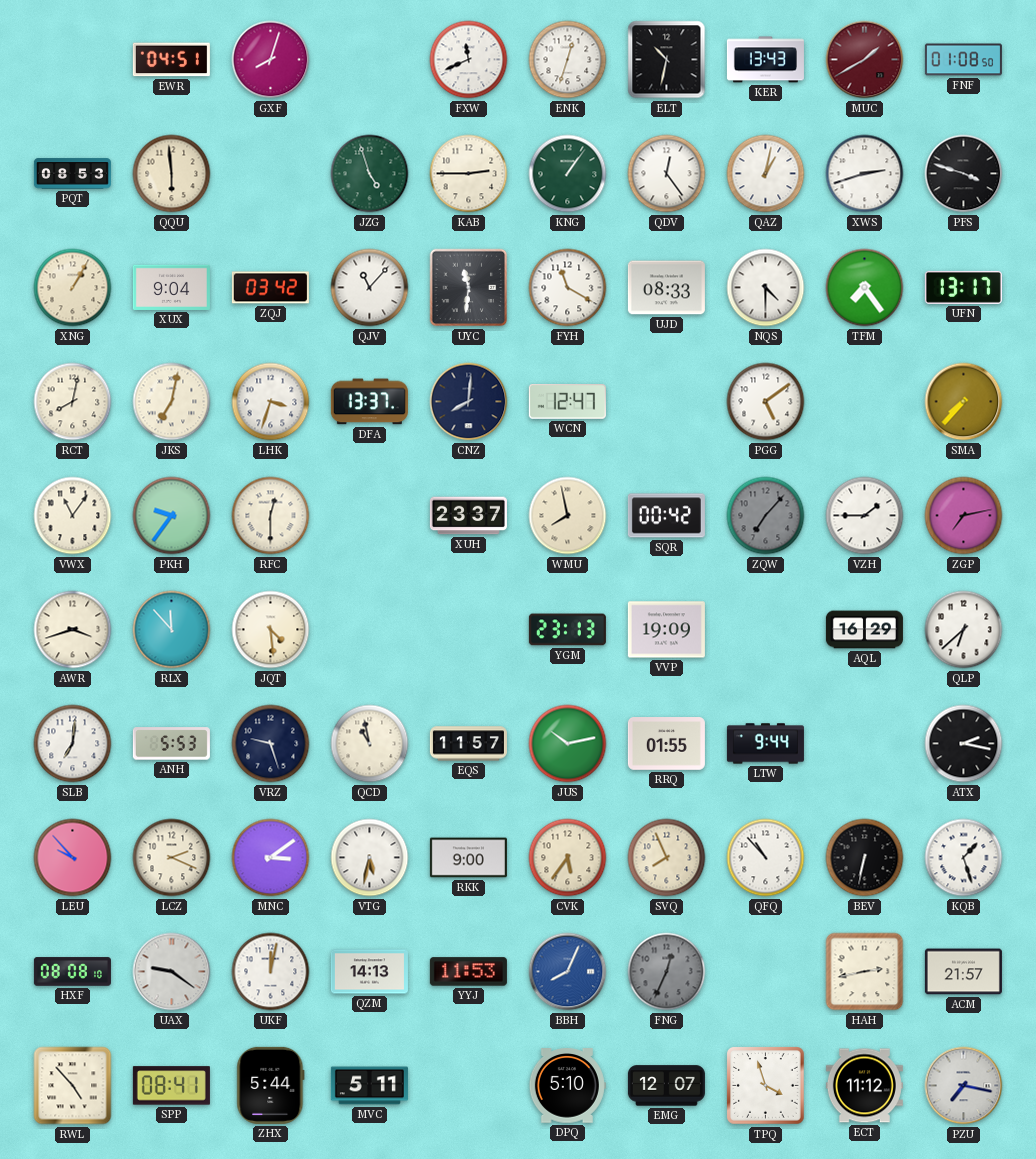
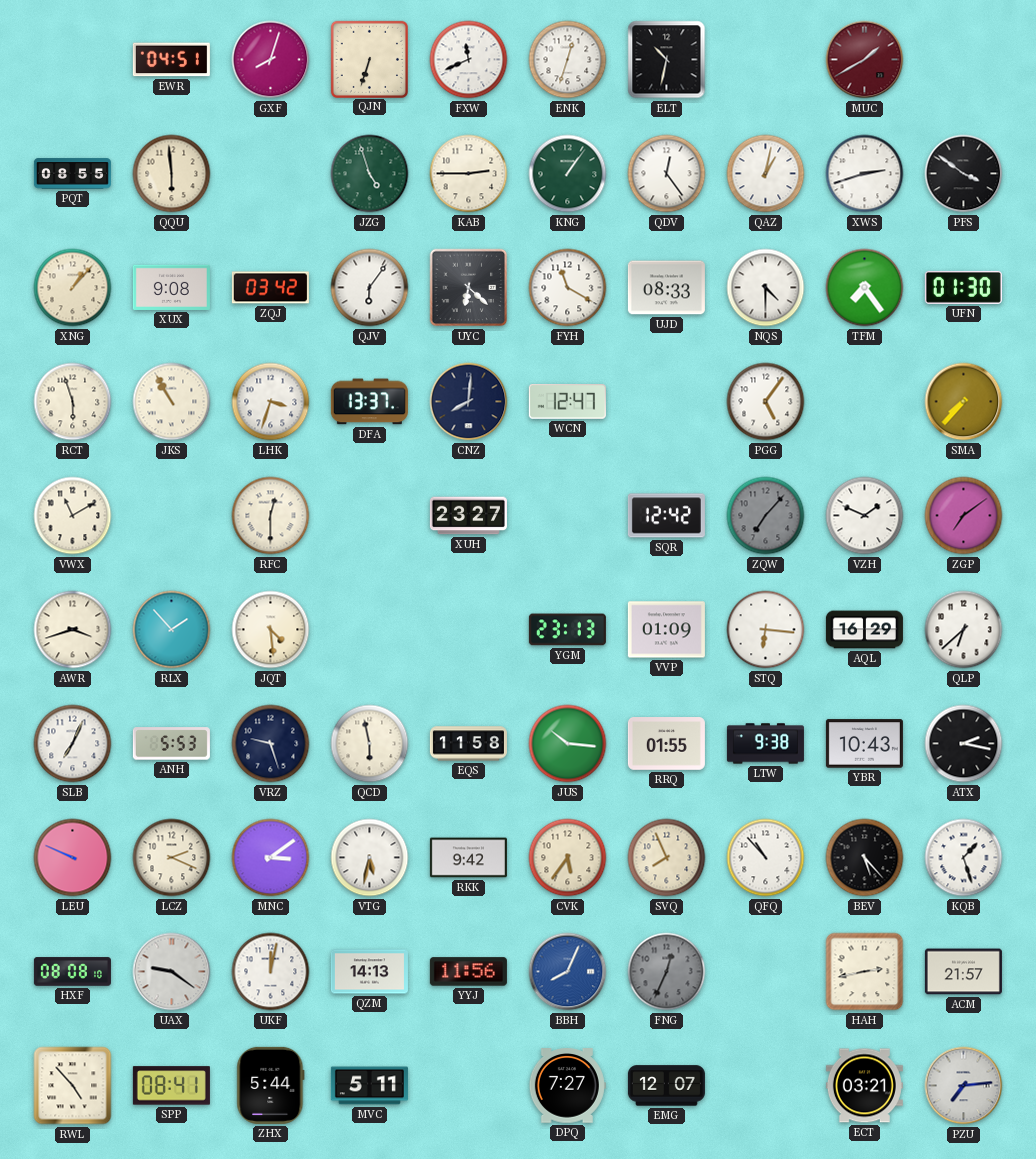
QJN: none -> 6:33 (369, 59)
KER: 13:43 -> none (765, 60)
FNF: 01:08 -> none (963, 60)
PQT: 08:53 -> 08:55 (72, 174)
PFS: 3:48 -> 3:51 (964, 174)
XNG: 1:05 -> 1:07 (73, 288)
XUX: 9:04 -> 9:08 (171, 287)
QJV: 11:07 -> 6:06 (370, 288)
UYC: 11:31 -> 6:22 (469, 288)
UFN: 13:17 -> 01:30 (963, 287)
RCT: 8:02 -> 5:57 (73, 402)
JKS: 7:02 -> 10:55 (172, 402)
PGG: 5:09 -> 5:06 (766, 402)
VWX: 11:06 -> 11:10 (73, 516)
PKH: 9:36 -> none (172, 516)
XUH: 23:37 -> 23:27 (468, 516)
WMU: 7:58 -> none (568, 516)
SQR: 00:42 -> 12:42 (666, 516)
VZH: 1:45 -> 1:49 (865, 516)
ZGP: 7:13 -> 7:09 (964, 516)
RLX: 11:53 -> 1:53 (172, 630)
VVP: 19:09 -> 01:09 (666, 630)
STQ: none -> 6:16 (766, 630)
SLB: 7:01 -> 7:04 (73, 744)
QCD: 10:58 -> 5:58 (370, 744)
EQS: 11:57 -> 11:58 (468, 744)
JUS: 10:13 -> 10:16 (568, 744)
LTW: 9:44 -> 9:38 (765, 744)
YBR: none -> 10:43 (864, 744)
LEU: 9:53 -> 9:49 (73, 858)
RKK: 9:00 -> 9:42 (468, 858)
BEV: 6:32 -> 5:23 (865, 858)
YYJ: 11:53 -> 11:56 (468, 972)
DPQ: 5:10 -> 7:27 (567, 1086)
TPQ: 3:57 -> none (766, 1086)
ECT: 11:12 -> 03:21 (864, 1086)
PZU: 7:17 -> 7:14 (964, 1086)
